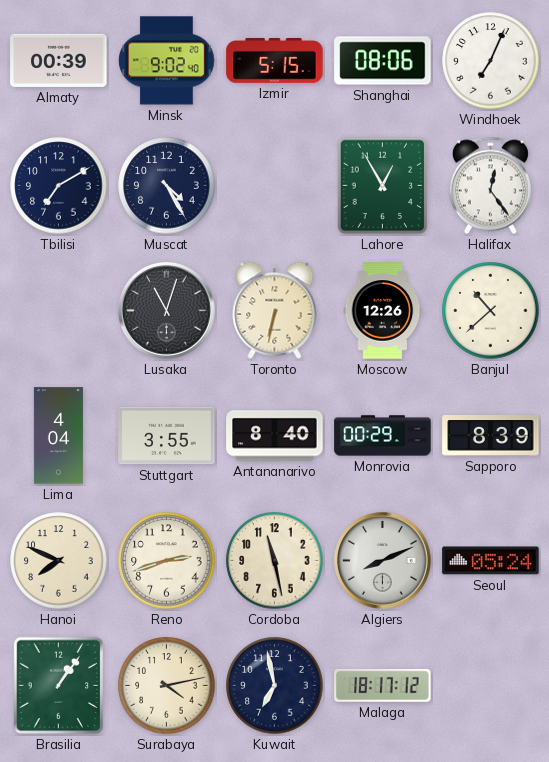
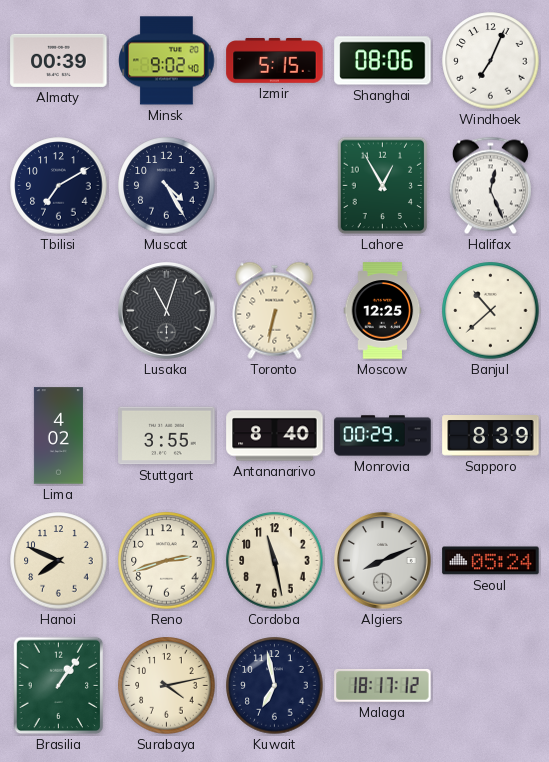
Halifax: 12:24 -> 12:26 (490, 186)
Moscow: 12:26 -> 12:25 (383, 311)
Lima: 4:04 -> 4:02 (58, 436)
